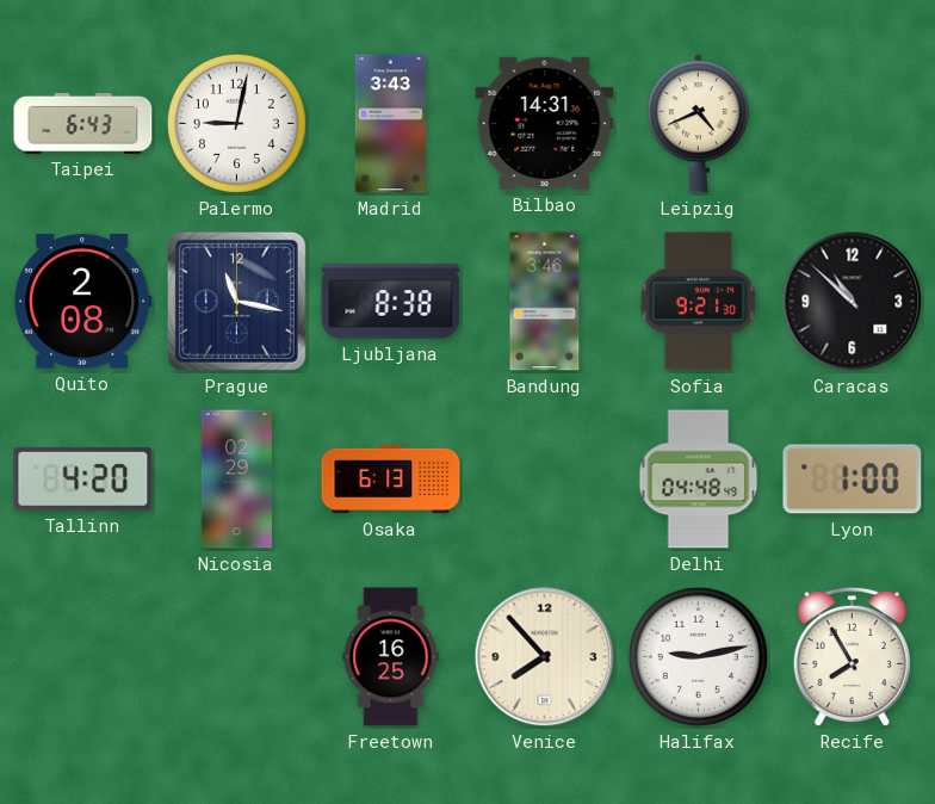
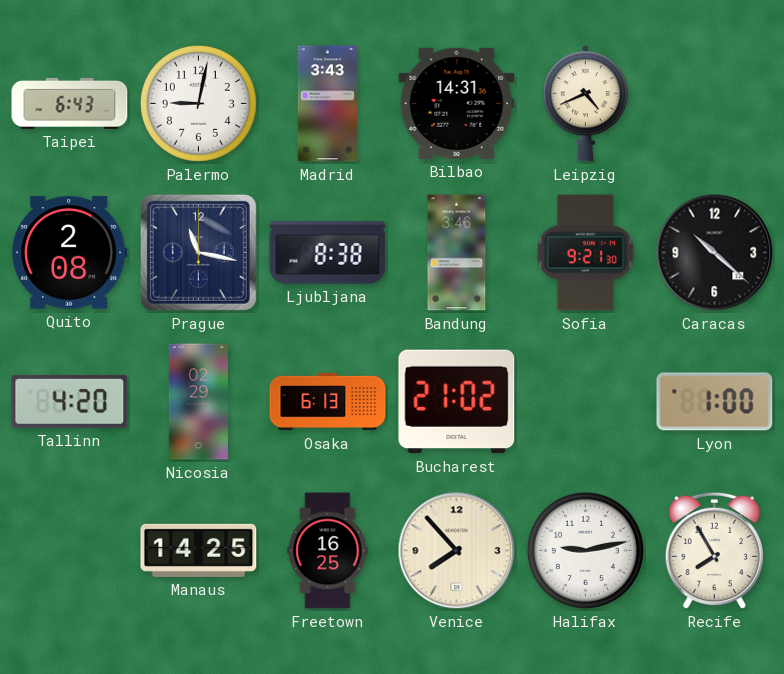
Caracas: 10:52 -> 10:22 (715, 253)
Bucharest: none -> 21:02 (457, 402)
Delhi: 04:48 -> none (699, 480)
Manaus: none -> 14:25 (199, 550)
